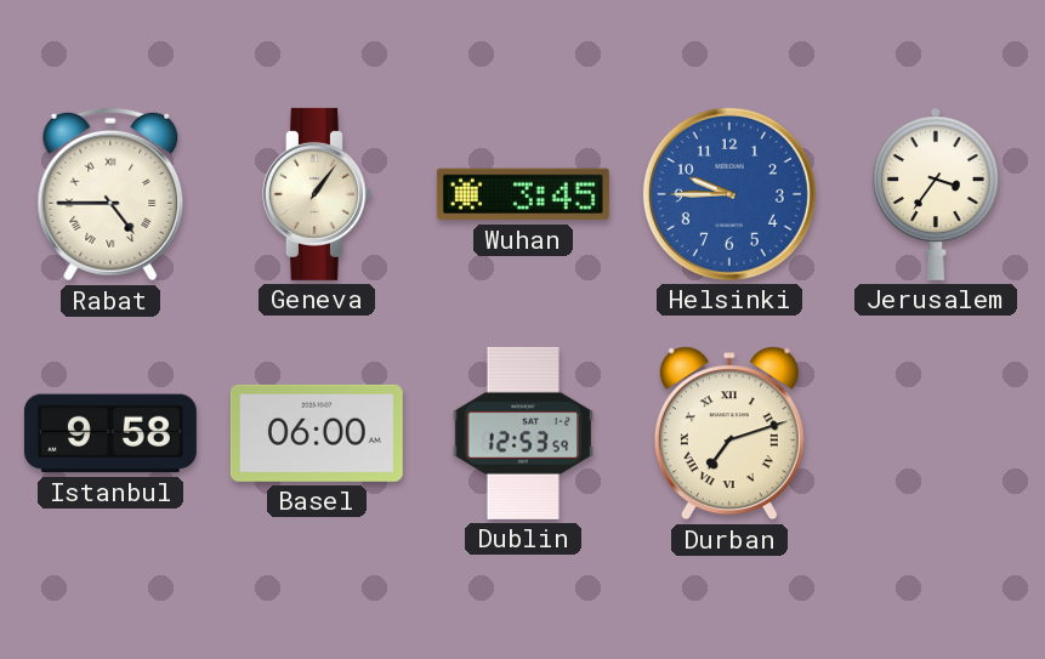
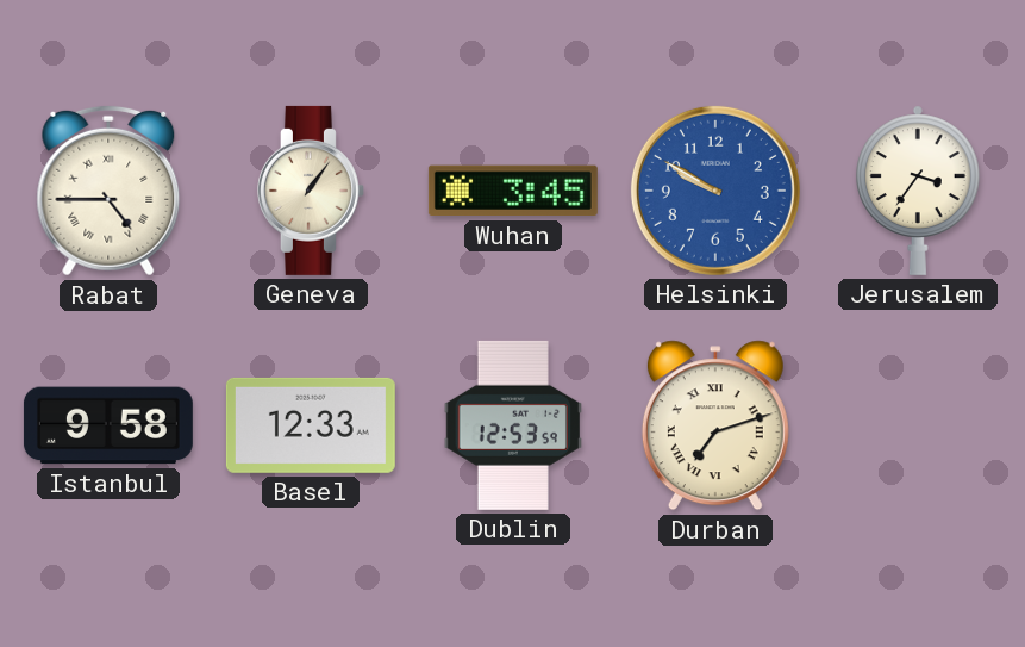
Helsinki: 9:45 -> 9:50 (715, 191)
Basel: 06:00 -> 12:33 (311, 425)
